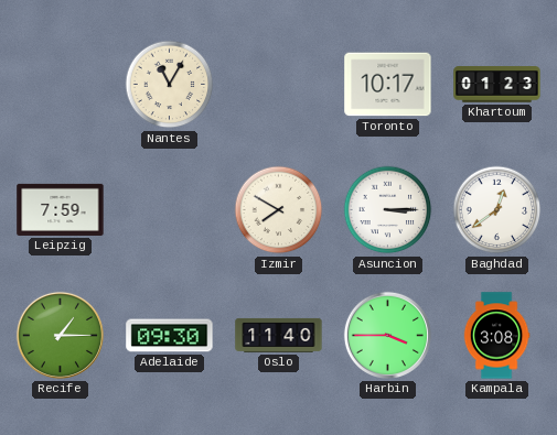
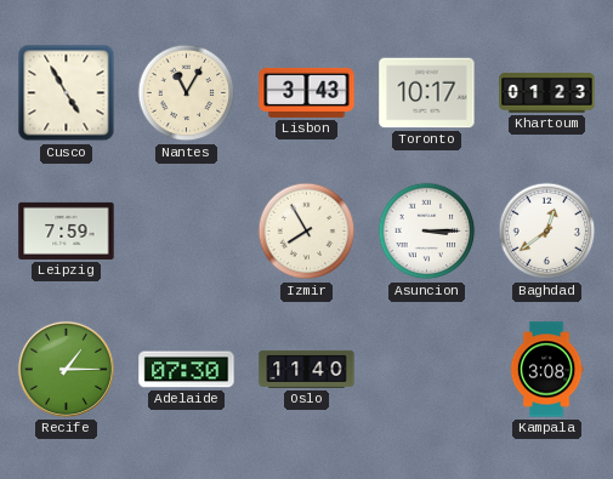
Cusco: none -> 4:55 (67, 93)
Lisbon: none -> 3:43 (307, 92)
Izmir: 7:50 -> 7:55 (307, 232)
Adelaide: 09:30 -> 07:30 (187, 370)
Harbin: 3:45 -> none (387, 335)
